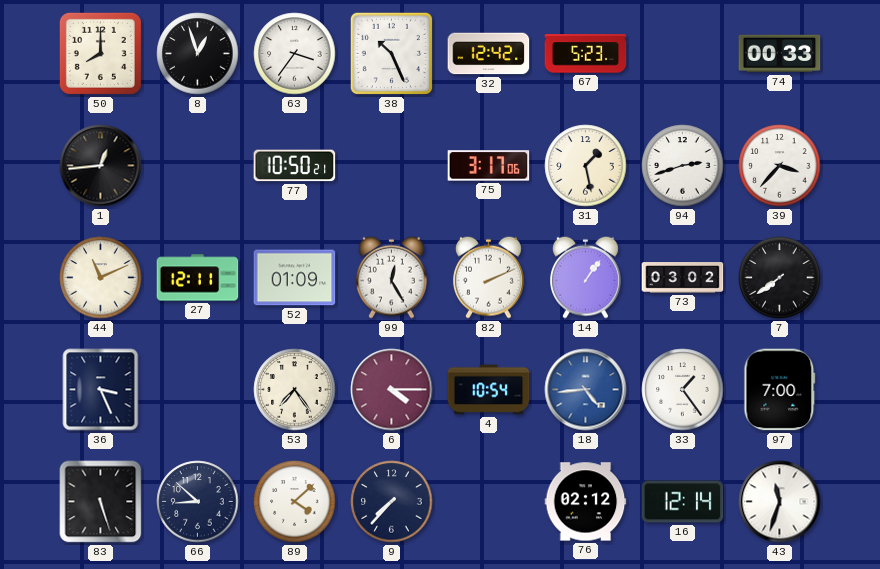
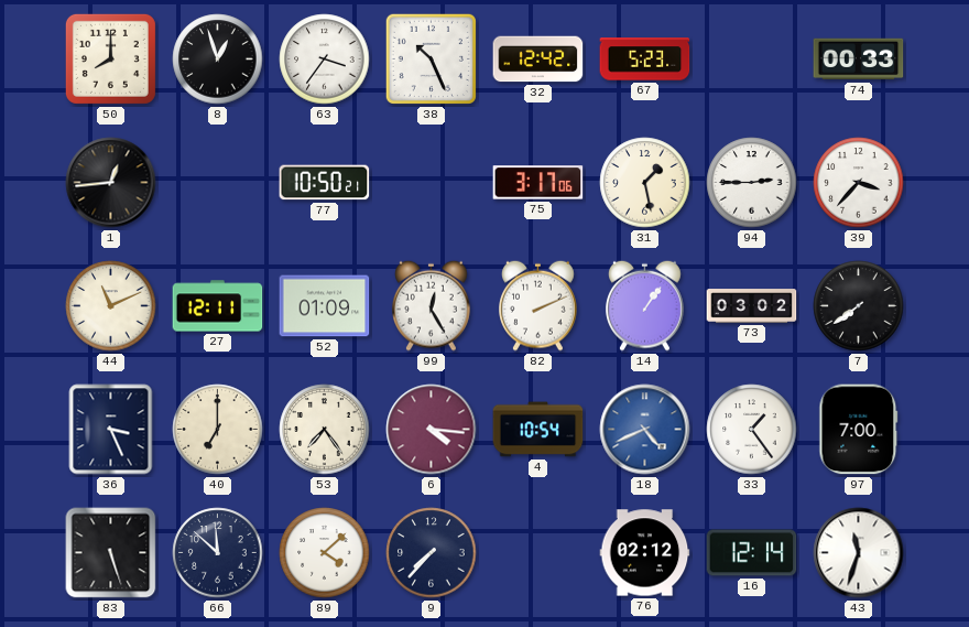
94: 2:42 -> 2:45 (752, 183)
40: none -> 7:00 (218, 430)
6: 4:15 -> 4:16 (432, 430)
18: 4:44 -> 4:41 (645, 430)
66: 8:52 -> 11:52 (218, 553)
